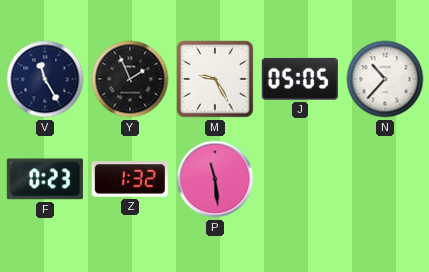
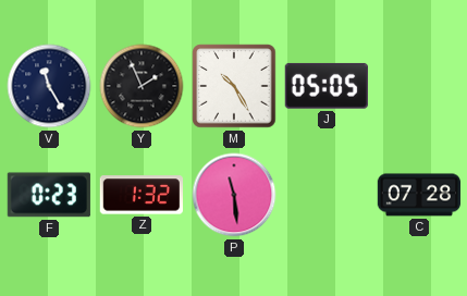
M: 9:25 -> 10:25 (234, 86)
N: 10:37 -> none (385, 79)
C: none -> 07:28 (418, 195)
